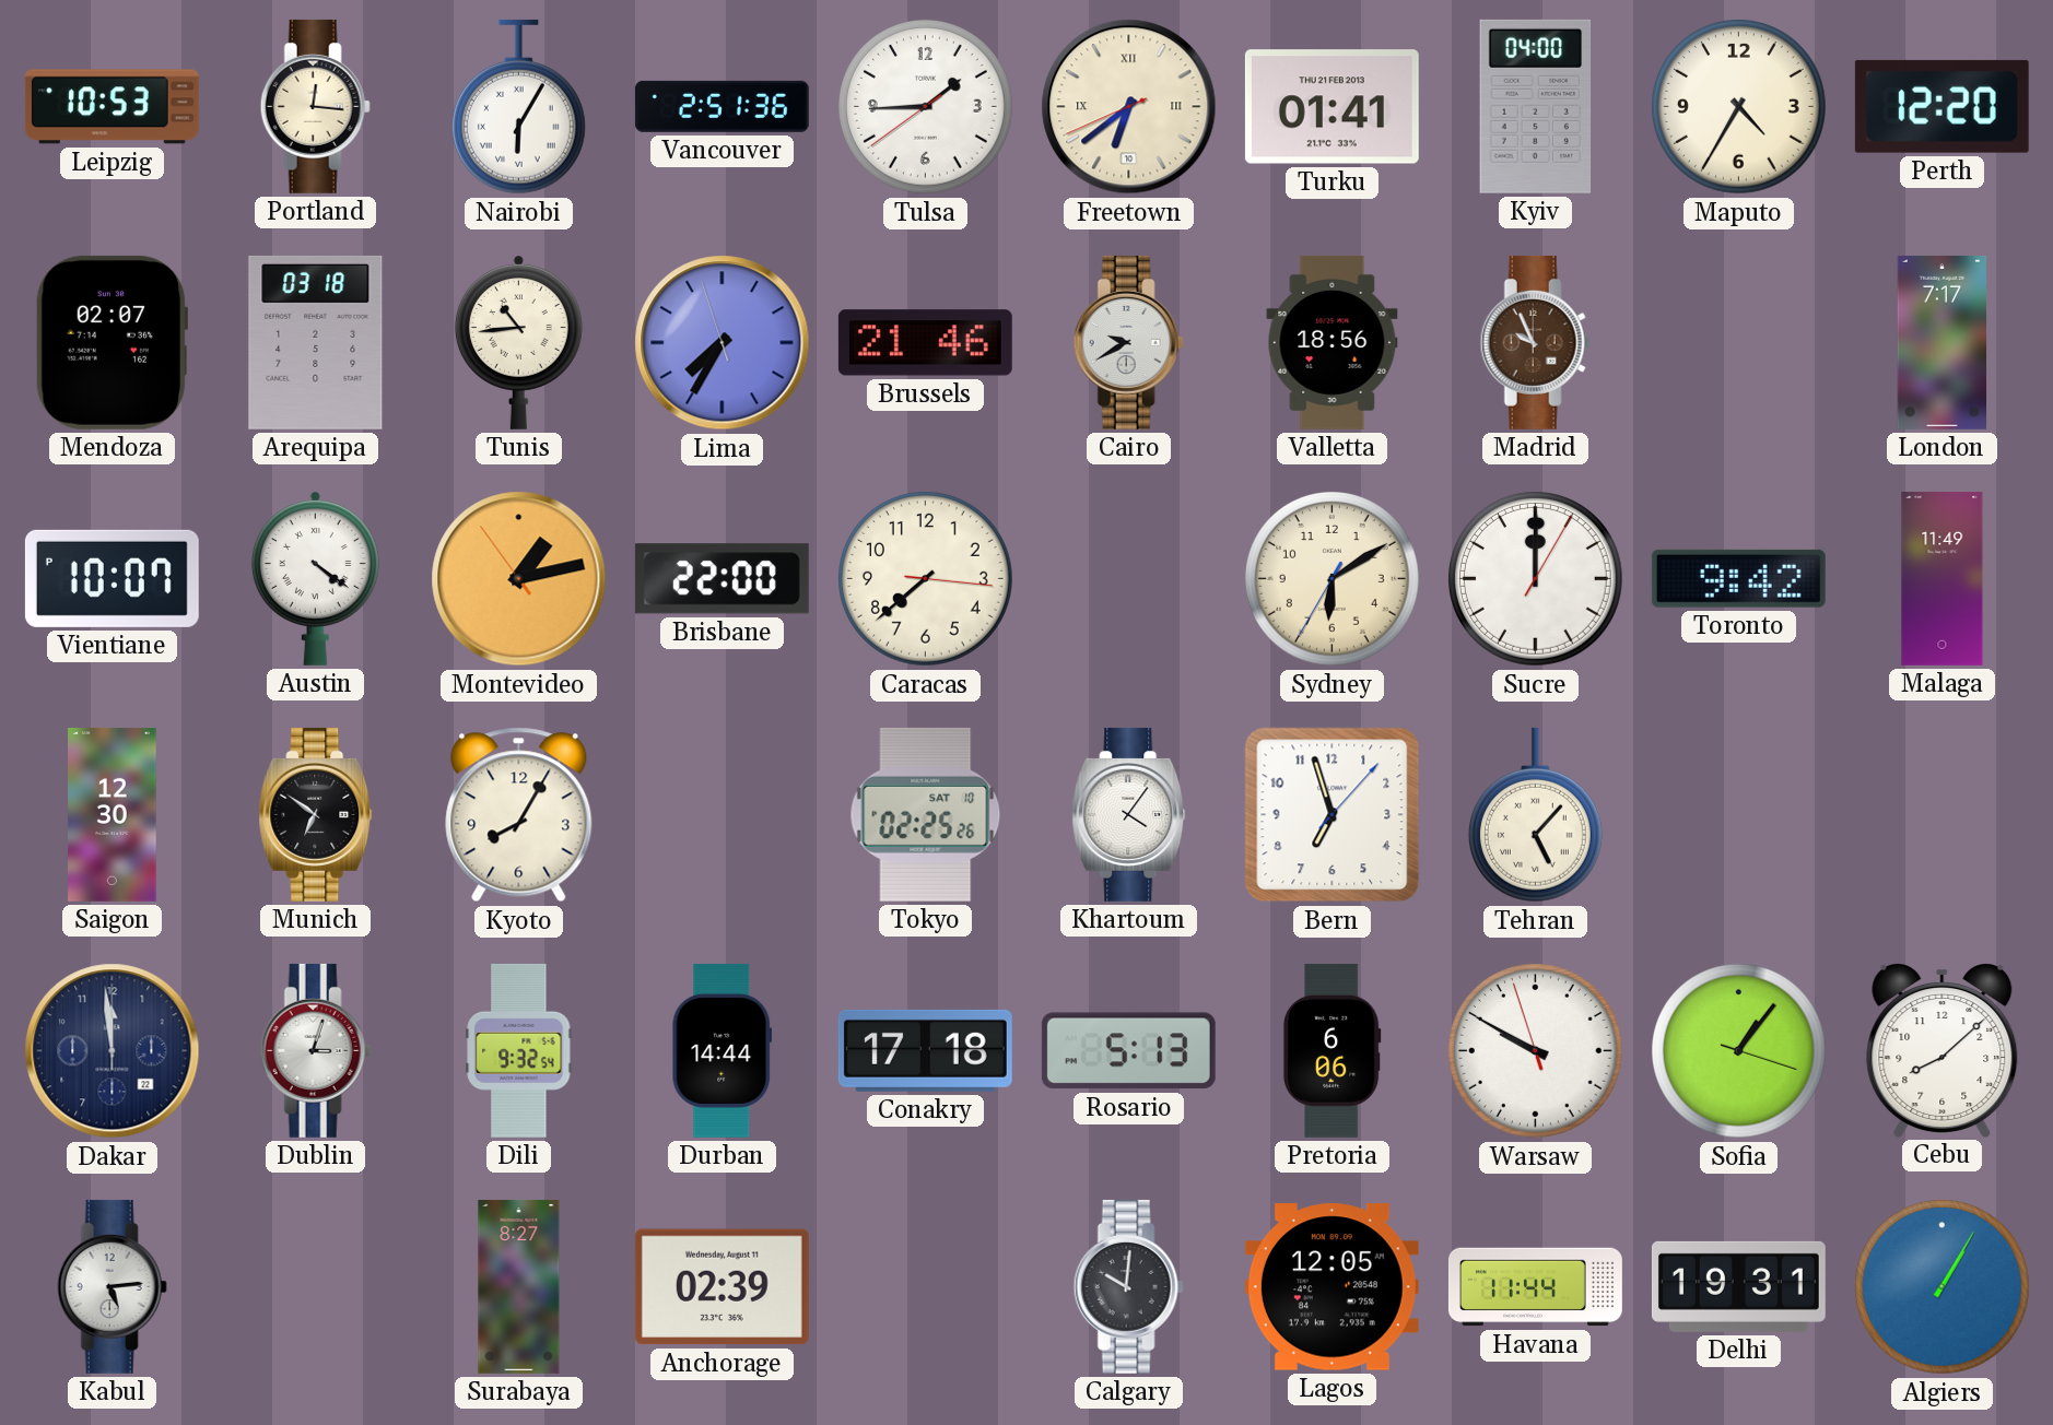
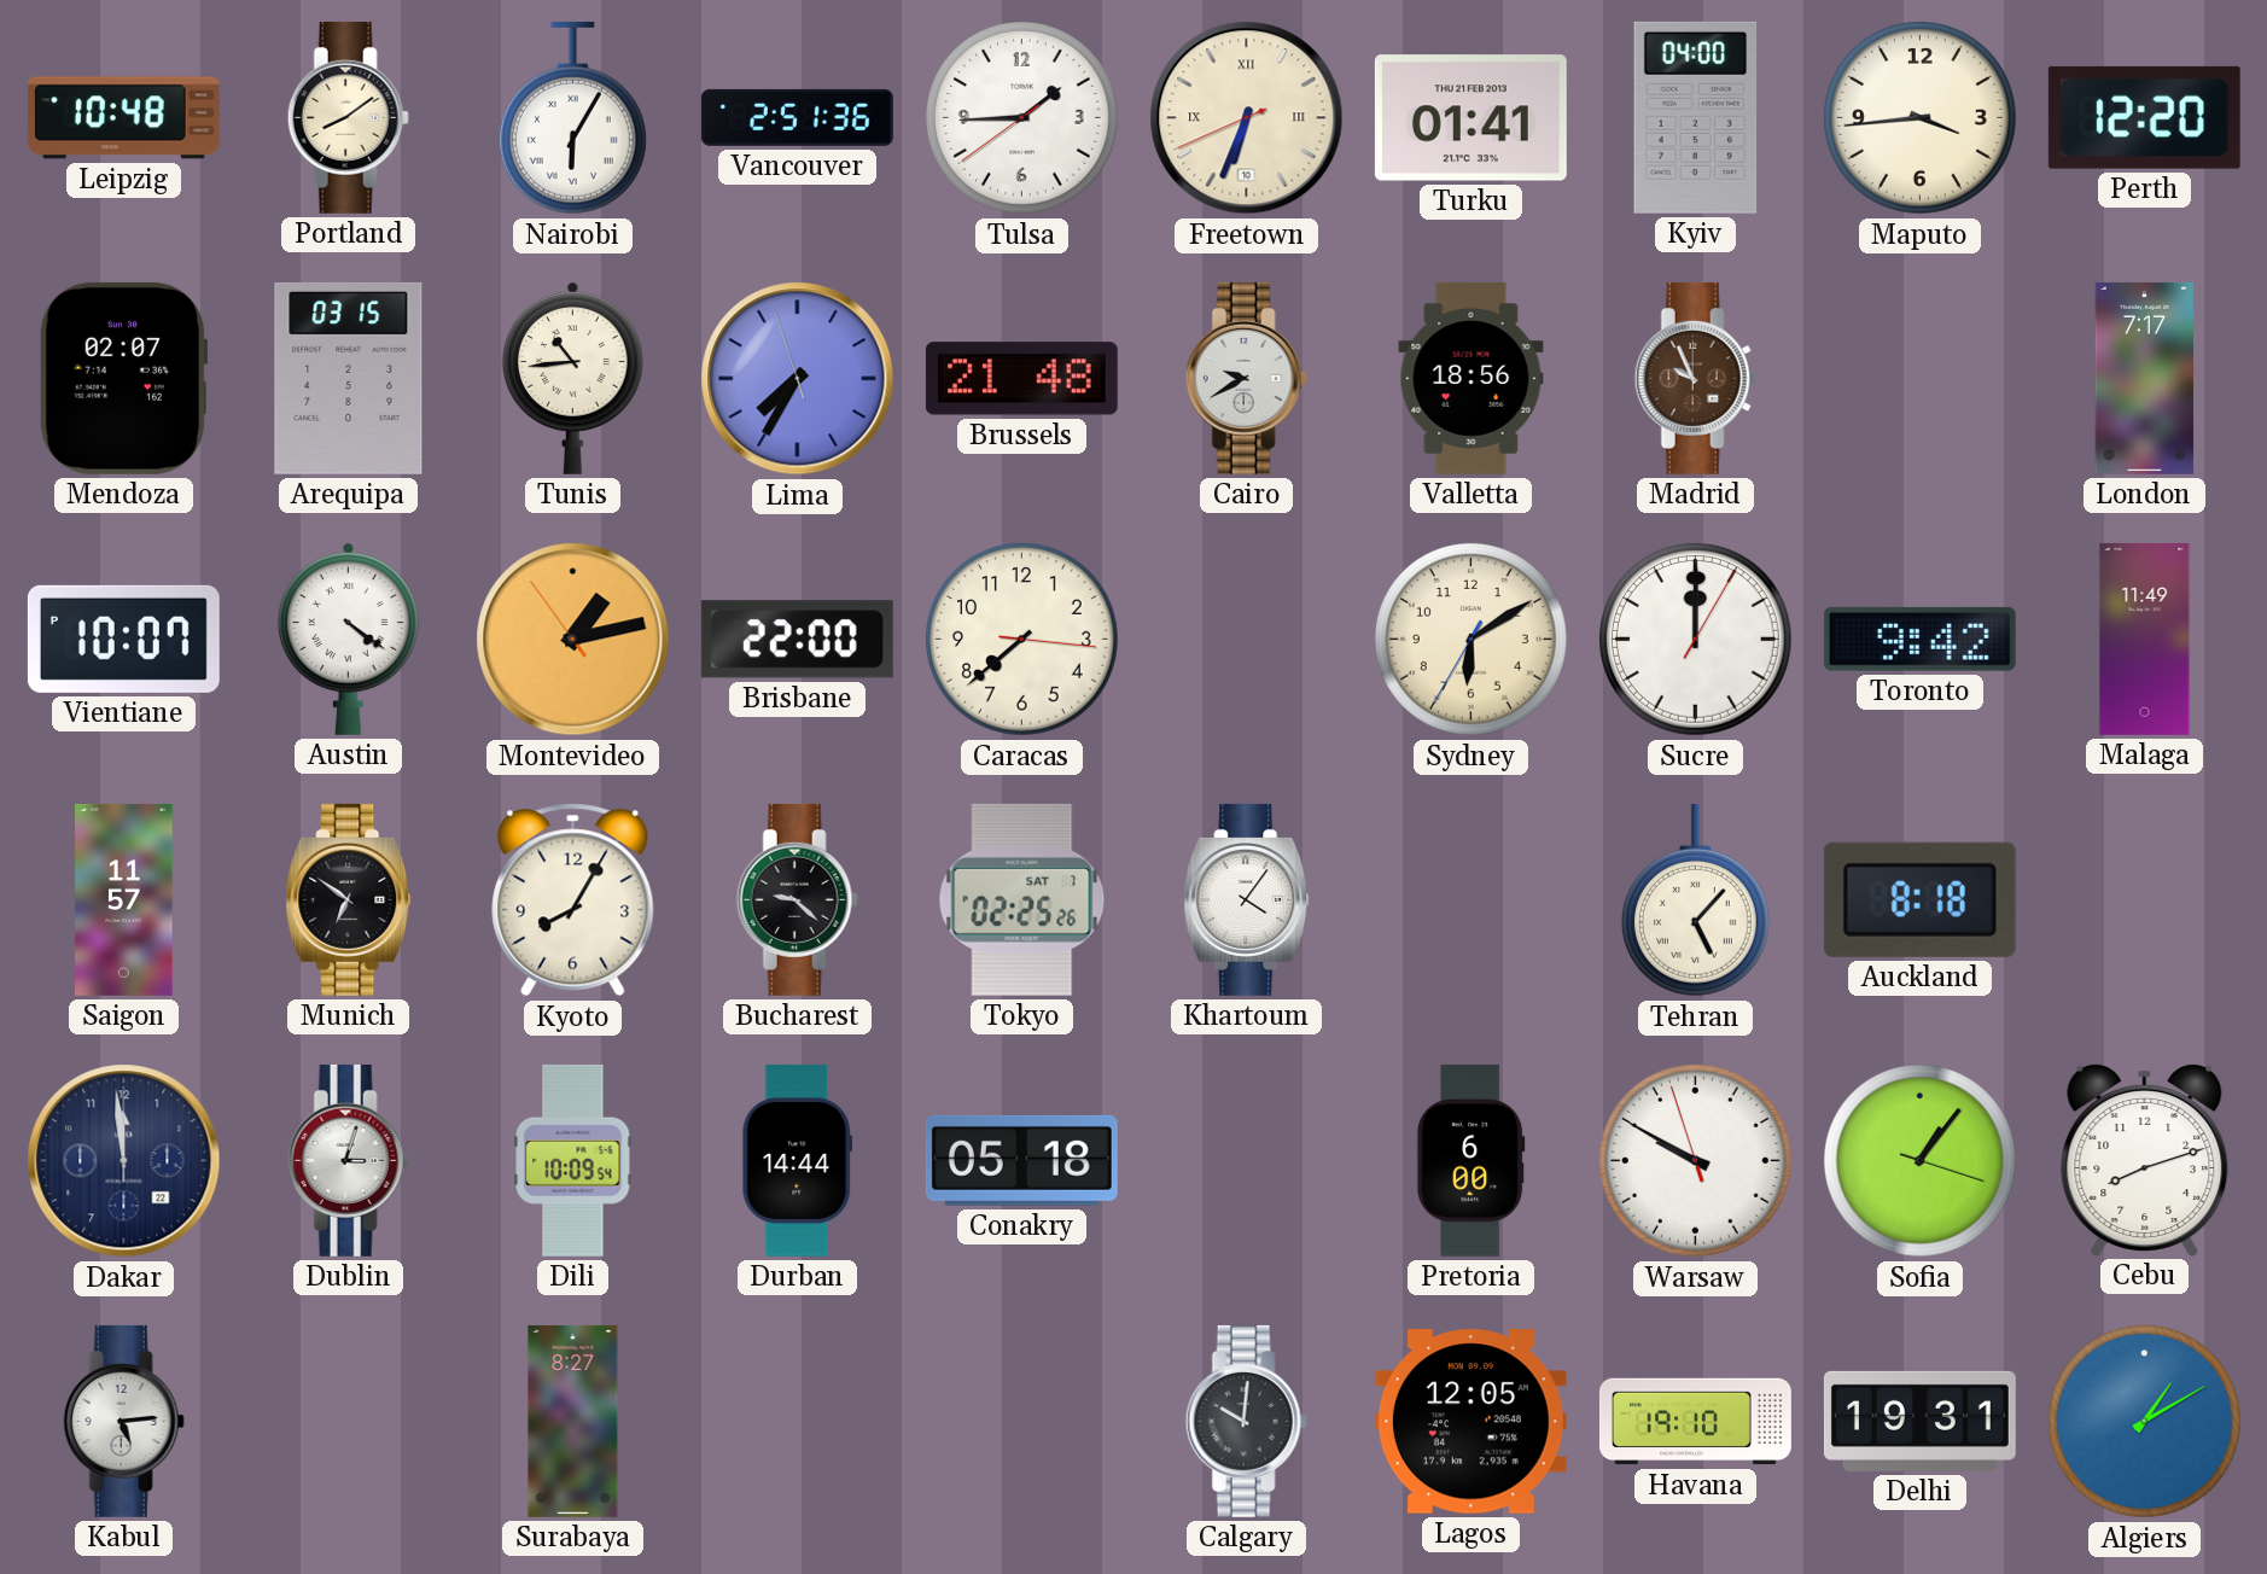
Leipzig: 10:53 -> 10:48 (123, 118)
Portland: 12:16 -> 8:09 (348, 117)
Freetown: 6:38 -> 6:33 (1247, 118)
Maputo: 4:35 -> 3:44 (1919, 117)
Arequipa: 03:18 -> 03:15 (349, 378)
Brussels: 21:46 -> 21:48 (1021, 379)
Saigon: 12:30 -> 11:57 (124, 899)
Bucharest: none -> 9:22 (797, 899)
Tokyo date: SAT 10 -> SAT 7 (1022, 899)
Bern: 6:57 -> none (1333, 815)
Auckland: none -> 8:18 (1919, 899)
Dili: 9:32 -> 10:09 (573, 1160)
Conakry: 17:18 -> 05:18 (1021, 1160)
Rosario: 5:13 -> none (1128, 1051)
Pretoria: 6:06 -> 6:00 (1470, 1160)
Cebu: 8:08 -> 8:12 (2145, 1160)
Anchorage: 02:39 -> none (722, 1287)
Havana: 11:44 -> 19:10 (1695, 1422)
Algiers: 1:05 -> 1:10 (2144, 1421)
